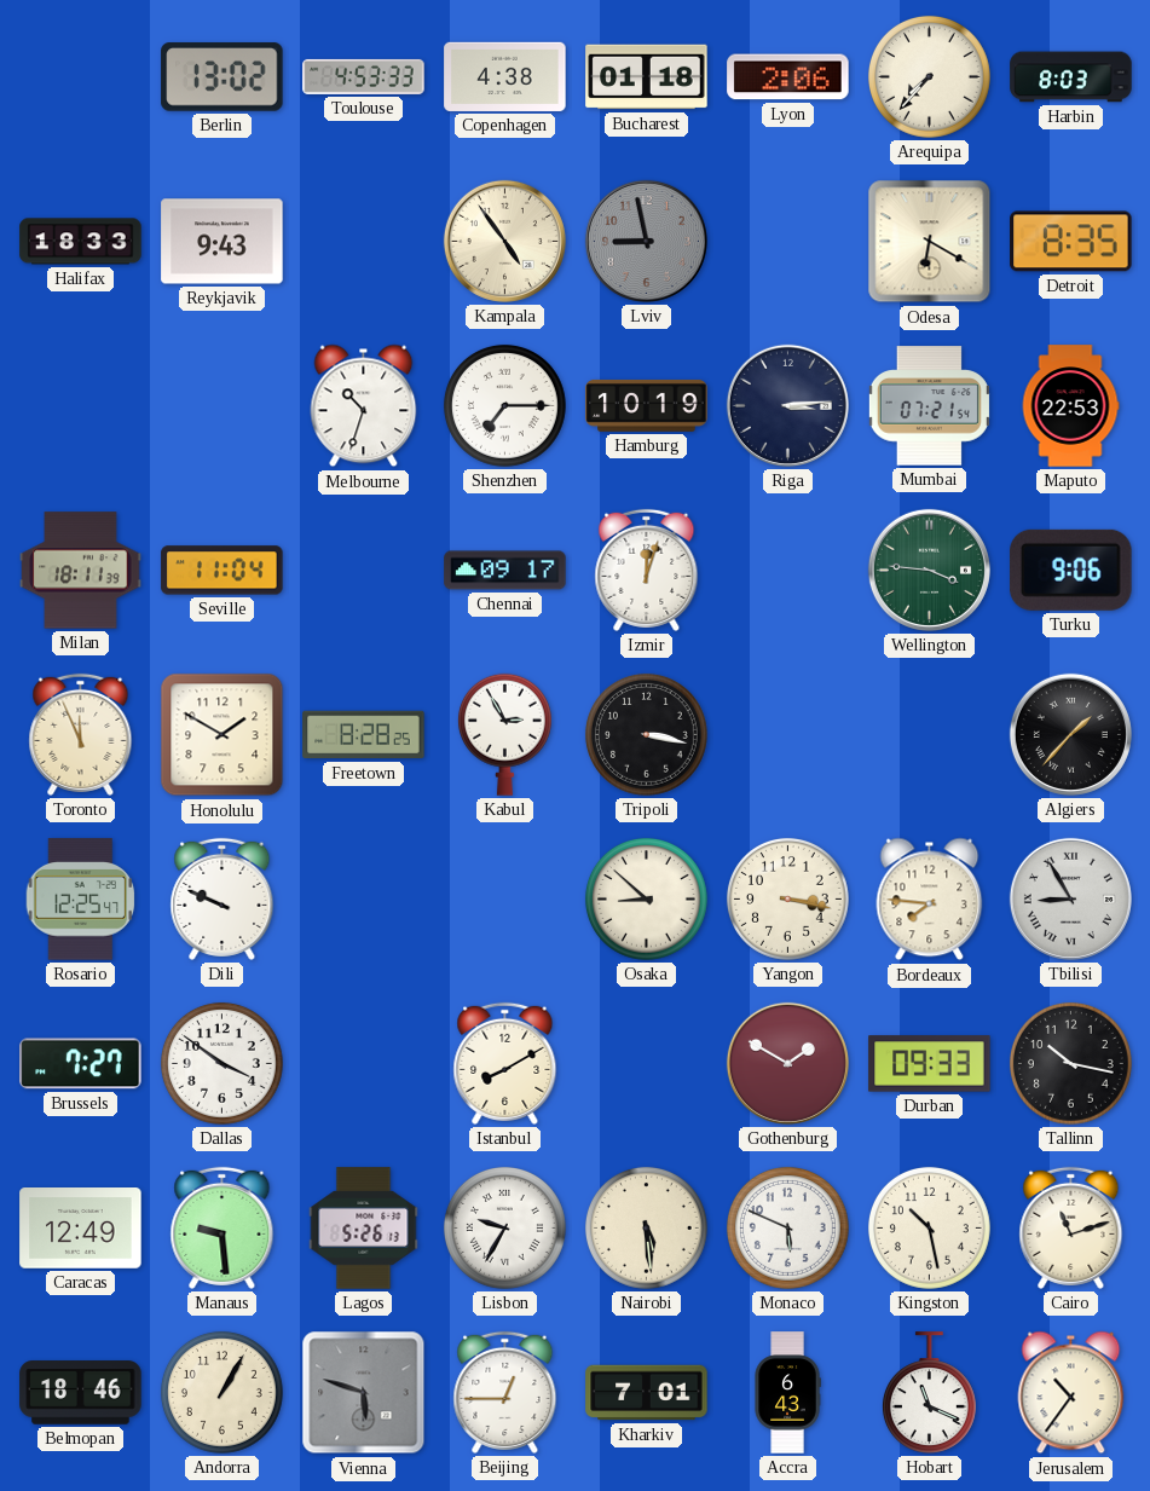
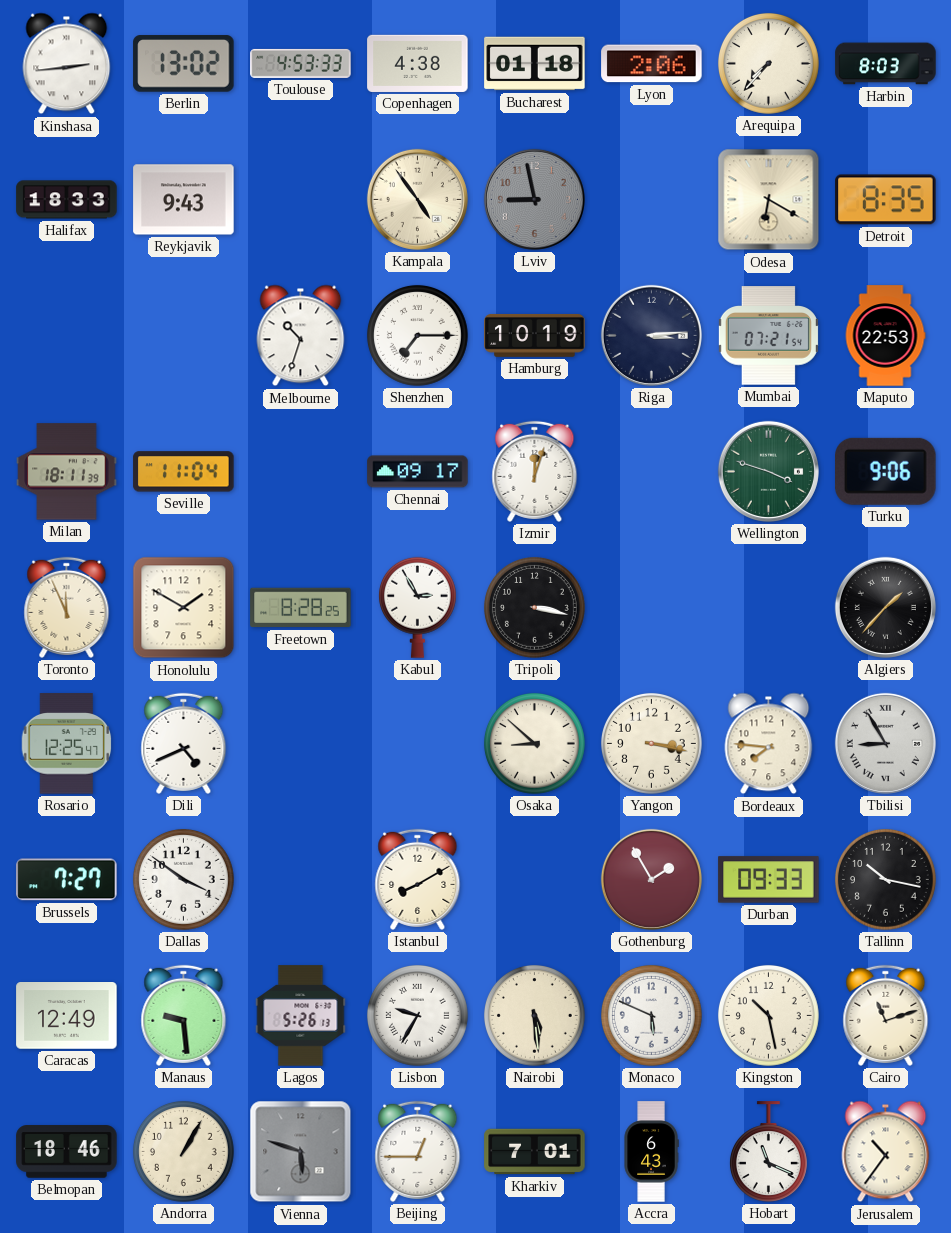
Kinshasa: none -> 2:44 (67, 64)
Wellington: 3:46 -> 3:48 (768, 471)
Dili: 9:49 -> 4:41 (184, 743)
Gothenburg: 1:50 -> 1:55 (651, 879)
